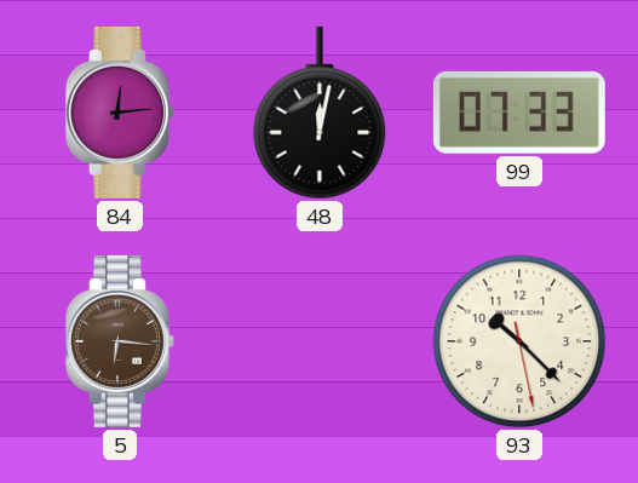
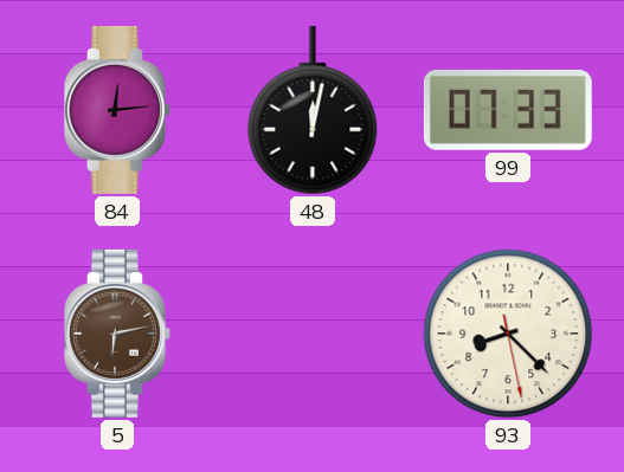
5: 6:16 -> 6:13 (117, 334)
93: 10:22 -> 8:22 (508, 334)
